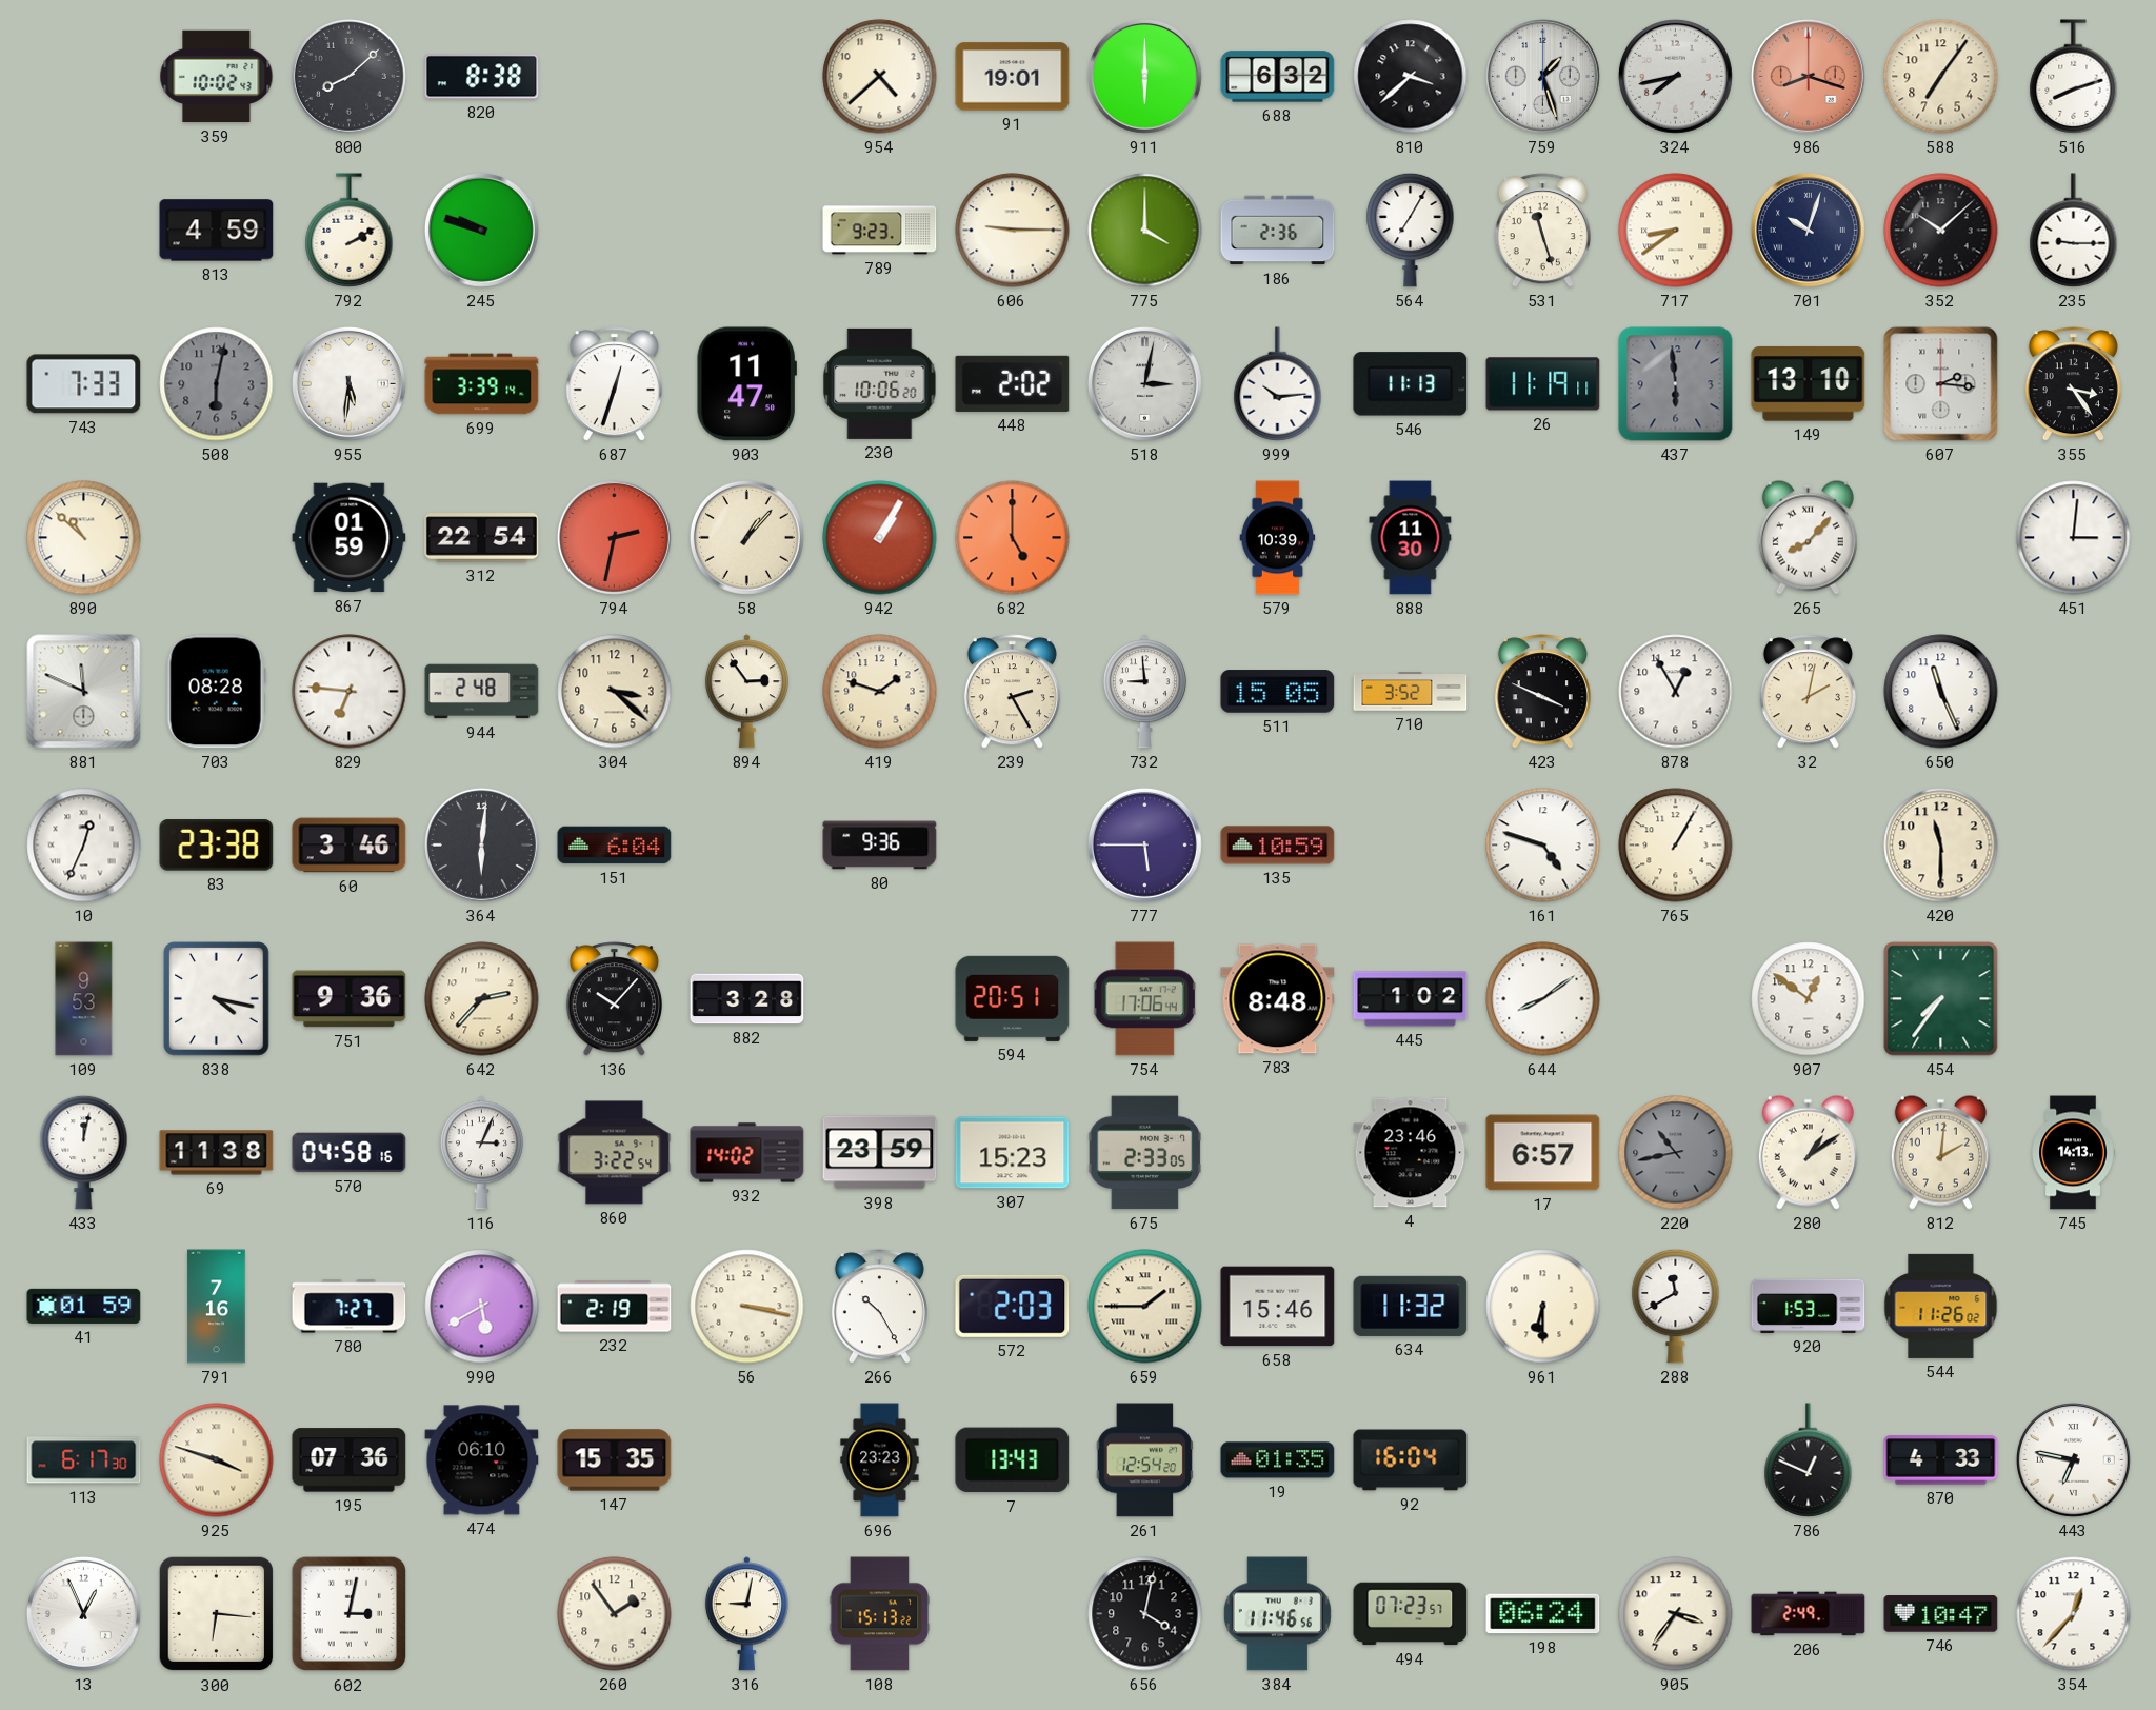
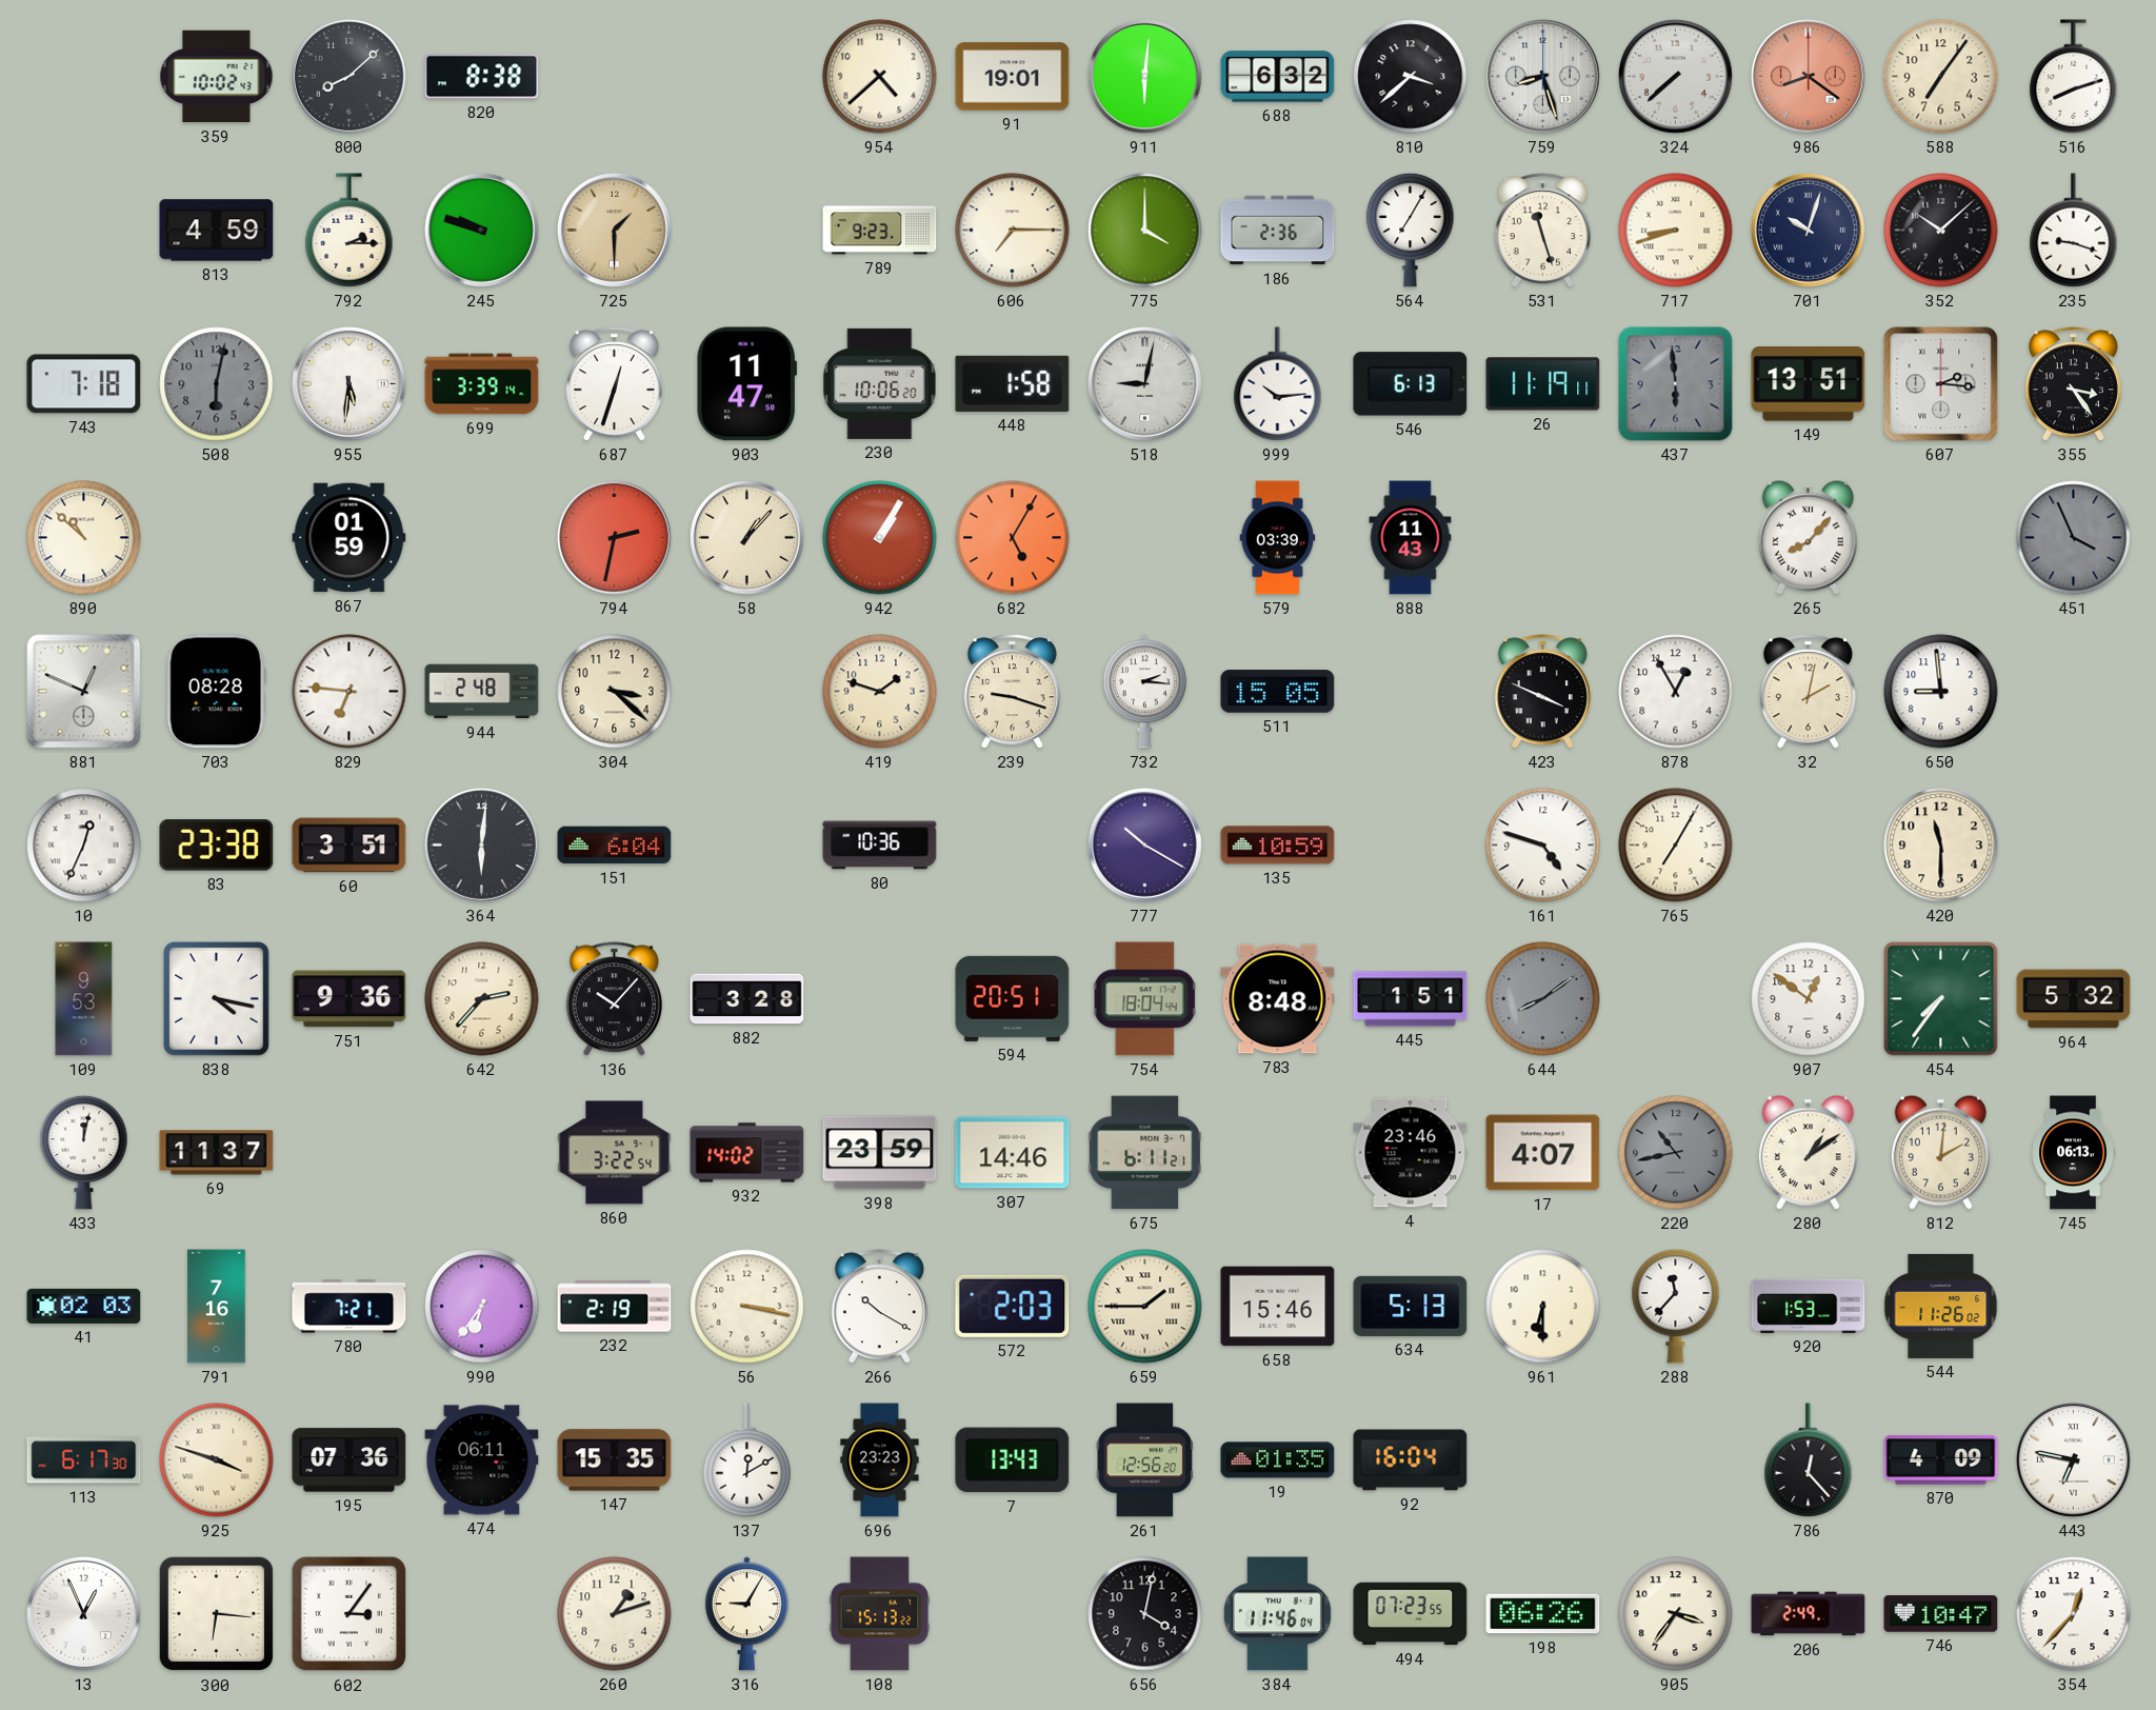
911: 6:00 -> 6:01 (1144, 76)
759: 1:27 -> 8:27 (1542, 76)
324: 7:43 -> 7:38 (1675, 76)
986: 8:18 -> 8:21 (1808, 76)
792: 2:10 -> 2:15 (350, 231)
725: none -> 1:30 (614, 230)
606: 9:15 -> 7:15 (1013, 231)
717: 8:39 -> 8:42 (1676, 231)
235: 9:15 -> 9:18 (2074, 231)
743: 7:33 -> 7:18 (84, 384)
448: 2:02 -> 1:58 (1013, 383)
518: 3:02 -> 9:02 (1144, 383)
546: 11:13 -> 6:13 (1411, 384)
149: 13:10 -> 13:51 (1809, 384)
312: 22:54 -> none (482, 538)
682: 5:00 -> 5:05 (1013, 538)
579: 10:39 -> 03:39 (1278, 538)
888: 11:30 -> 11:43 (1411, 538)
451: 3:01 -> 3:56 (2074, 538)
451 dial: white -> grey (2074, 538)
881: 11:49 -> 12:49 (84, 692)
894: 2:54 -> none (746, 692)
239: 2:25 -> 9:18 (1012, 692)
732: 8:59 -> 2:16 (1144, 692)
710: 3:52 -> none (1411, 692)
650: 11:26 -> 8:59 (1941, 692)
60: 3:46 -> 3:51 (350, 846)
80: 9:36 -> 10:36 (880, 846)
777: 5:45 -> 10:20 (1144, 844)
765: 1:05 -> 7:05 (1676, 846)
754: 17:06 -> 18:04 (1145, 999)
445: 1:02 -> 1:51 (1411, 999)
644 dial: white -> grey (1543, 999)
964: none -> 5:32 (2074, 999)
69: 11:38 -> 11:37 (217, 1153)
570: 04:58 -> none (350, 1153)
116: 3:04 -> none (481, 1153)
307: 15:23 -> 14:46 (1013, 1153)
675: 2:33 -> 6:11 (1145, 1153)
17: 6:57 -> 4:07 (1543, 1153)
745: 14:13 -> 06:13 (2073, 1153)
41: 01:59 -> 02:03 (84, 1306)
780: 7:27 -> 7:21 (350, 1307)
990: 5:40 -> 6:36 (482, 1307)
266: 10:25 -> 10:20 (879, 1307)
634: 11:32 -> 5:13 (1411, 1306)
288: 11:40 -> 11:37 (1676, 1306)
474: 06:10 -> 06:11 (482, 1460)
137: none -> 12:10 (747, 1460)
261: 12:54 -> 12:56 (1145, 1460)
786: 12:49 -> 12:23 (1809, 1460)
870: 4:33 -> 4:09 (1941, 1460)
602: 3:02 -> 3:06 (350, 1614)
260: 1:54 -> 1:12 (615, 1614)
316: 9:02 -> 9:05 (746, 1614)
384: 11:46:56 -> 11:46:04 (1277, 1614)
494: 07:23:57 -> 07:23:55 (1411, 1614)
198: 06:24 -> 06:26 (1543, 1614)
